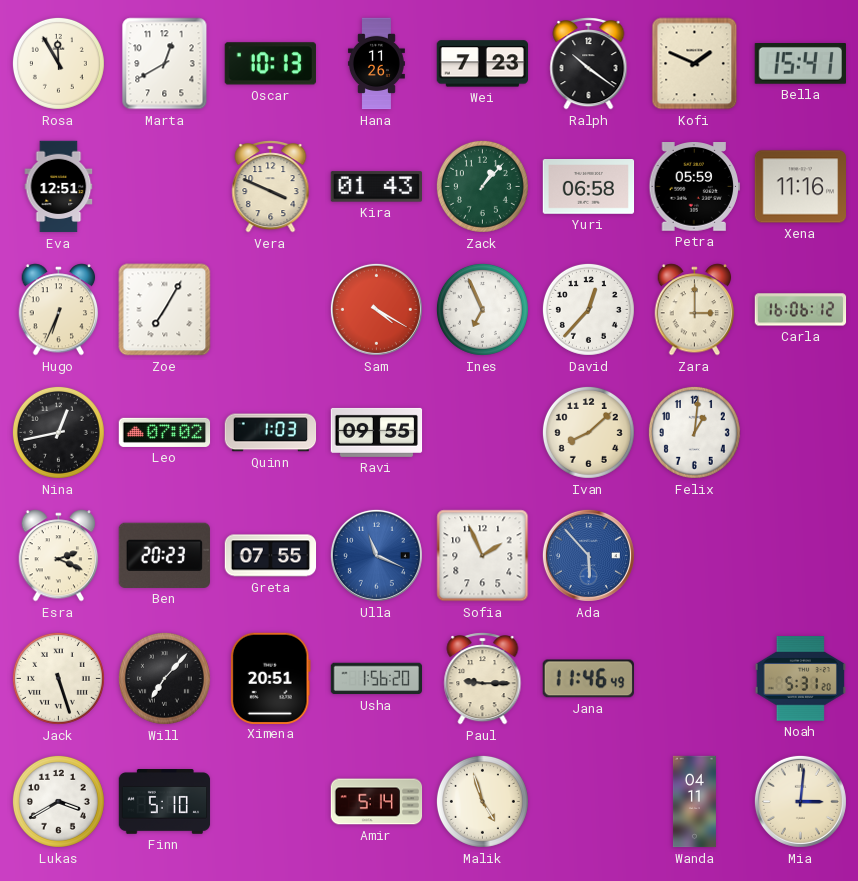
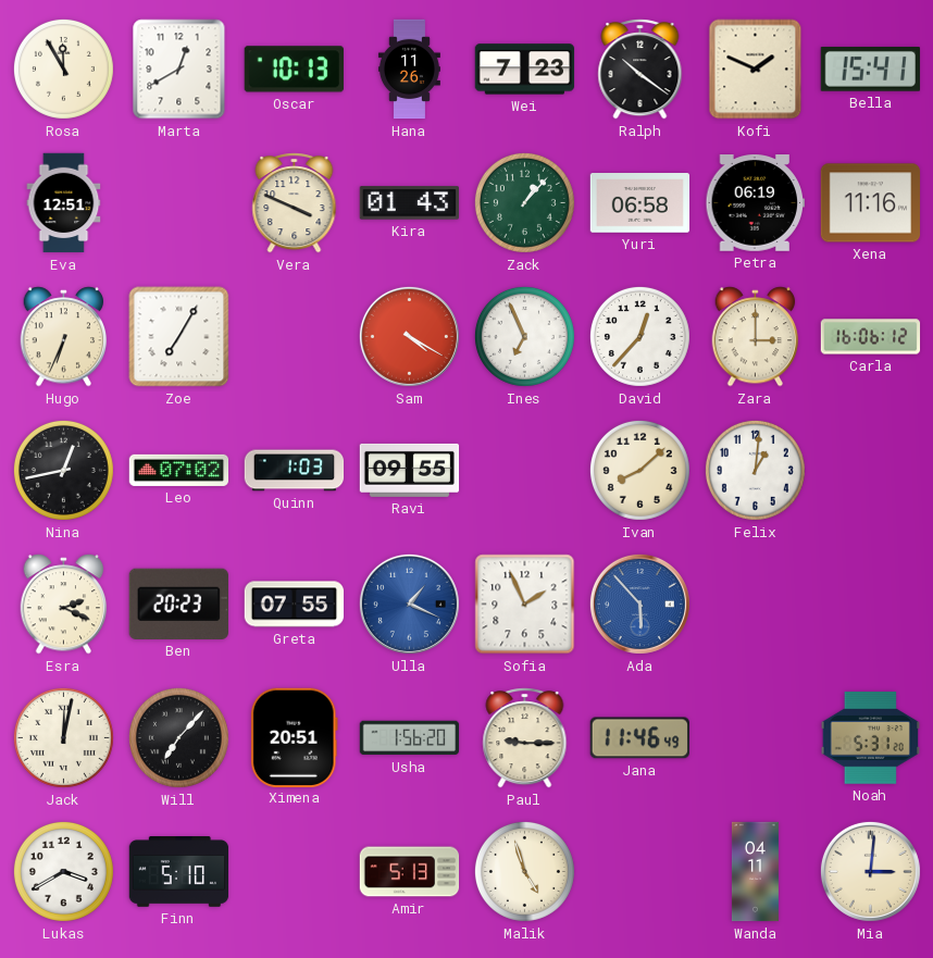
Petra: 05:59 -> 06:19 (756, 203)
Ulla: 11:19 -> 1:19 (409, 604)
Jack: 5:27 -> 12:02 (63, 737)
Amir: 5:14 -> 5:13 (410, 872)
